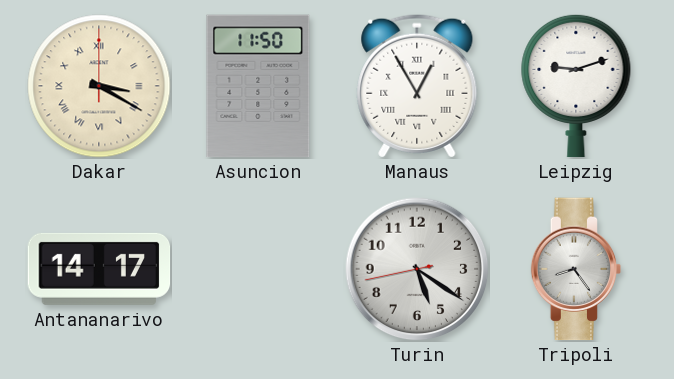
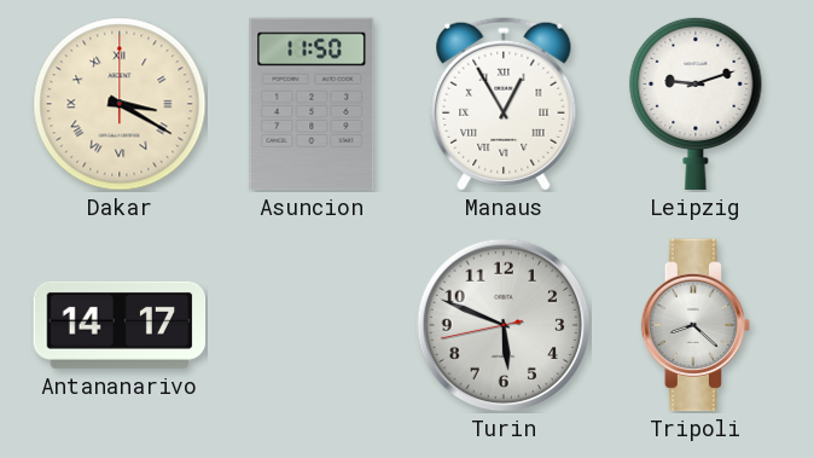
Turin: 5:20 -> 5:48 (504, 325)
Tripoli: 8:24 -> 8:22 (696, 325)
